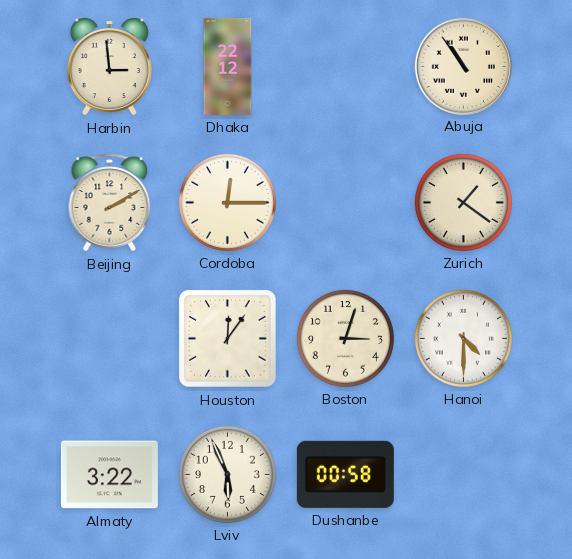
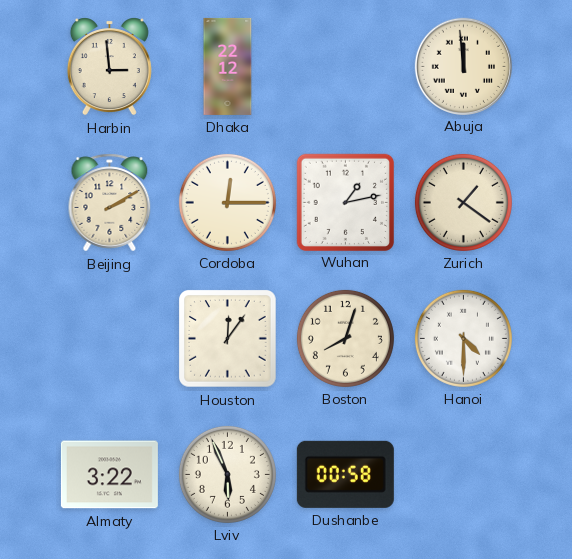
Abuja: 10:54 -> 11:59 (463, 66)
Wuhan: none -> 1:13 (345, 202)
Boston: 3:03 -> 8:03 (345, 338)
